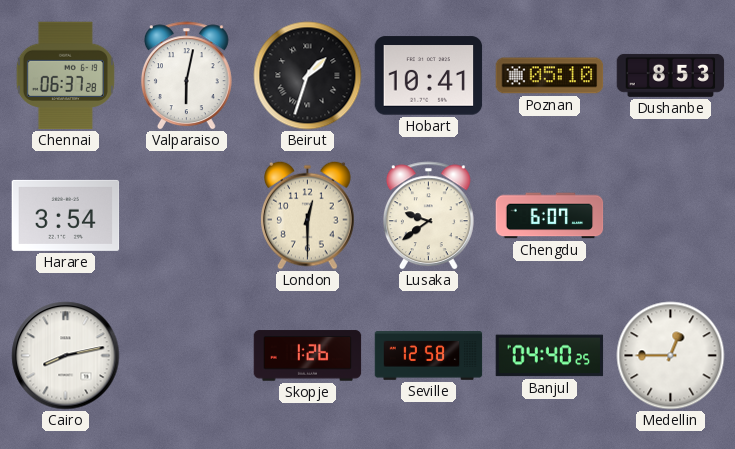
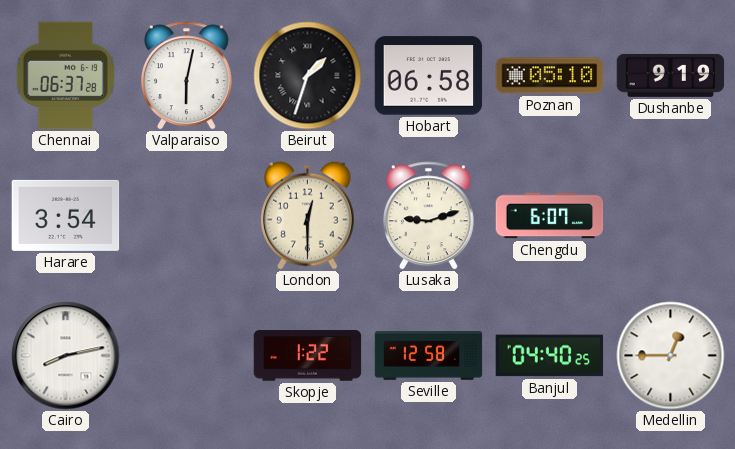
Hobart: 10:41 -> 06:58 (429, 76)
Dushanbe: 8:53 -> 9:19 (671, 75)
Lusaka: 9:39 -> 9:12 (428, 216)
Skopje: 1:26 -> 1:22 (308, 356)
